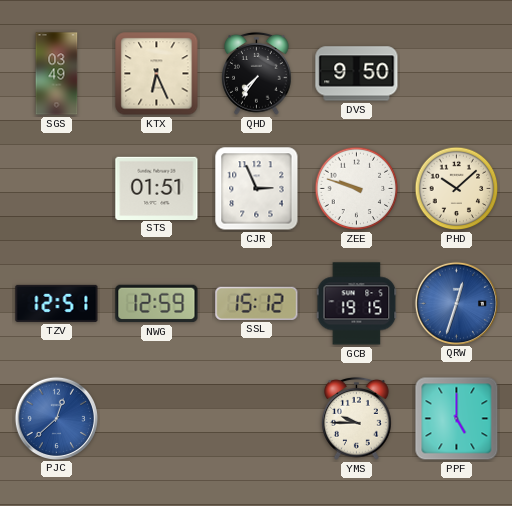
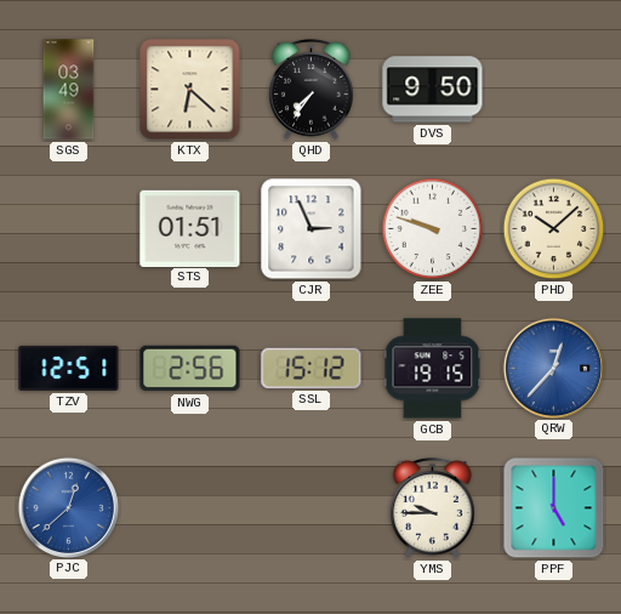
KTX: 6:26 -> 6:22 (190, 90)
NWG: 12:59 -> 2:56 (190, 369)
QRW: 12:33 -> 12:37 (553, 368)
